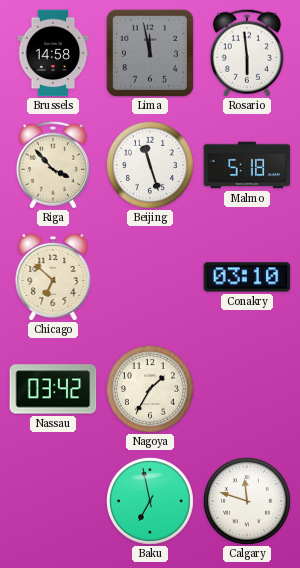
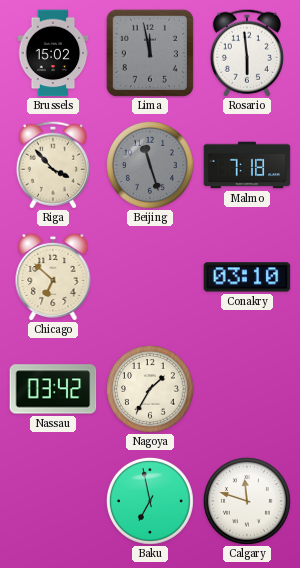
Brussels: 14:58 -> 15:02 (53, 53)
Beijing dial: white -> grey (150, 165)
Malmo: 5:18 -> 7:18 (247, 165)
